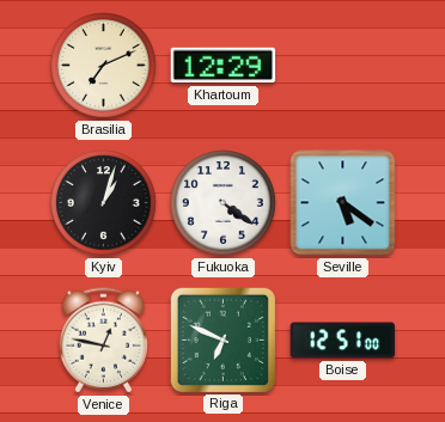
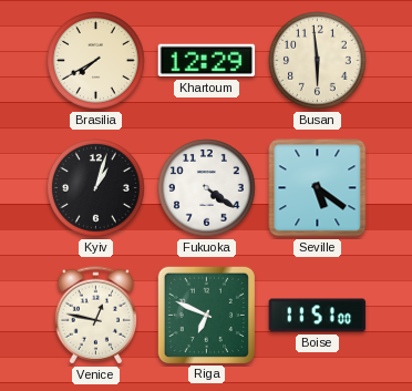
Brasilia: 7:11 -> 7:40 (96, 61)
Busan: none -> 5:59 (318, 61)
Boise: 12:51 -> 11:51 (318, 316)
